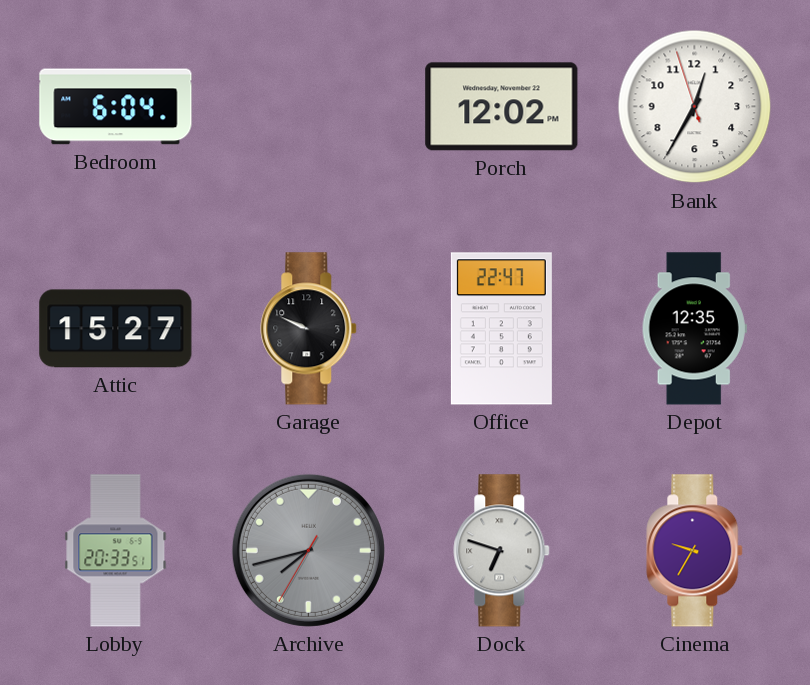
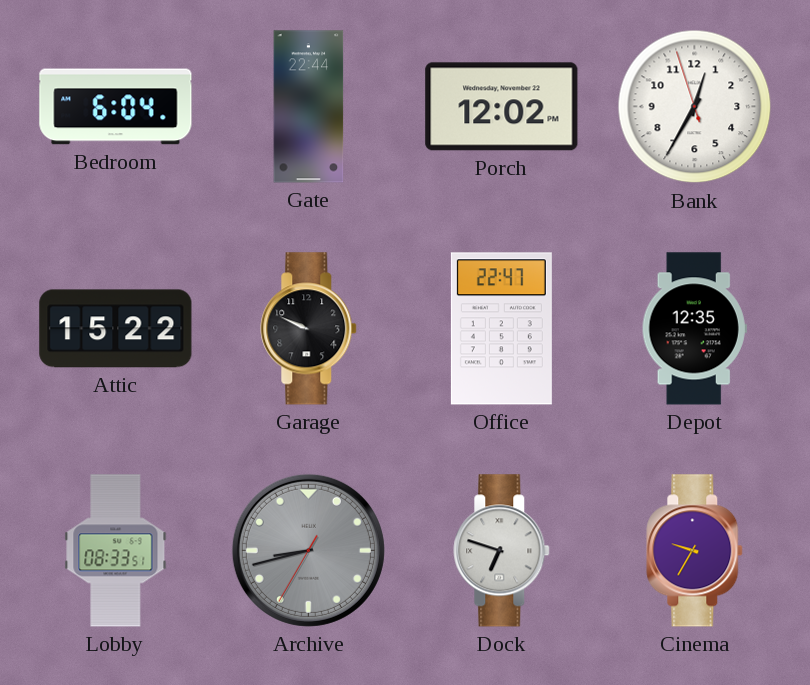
Gate: none -> 22:44 (309, 107)
Attic: 15:27 -> 15:22 (116, 329)
Lobby: 20:33 -> 08:33 (116, 551)
Archive: 7:42 -> 8:42 (308, 550)
